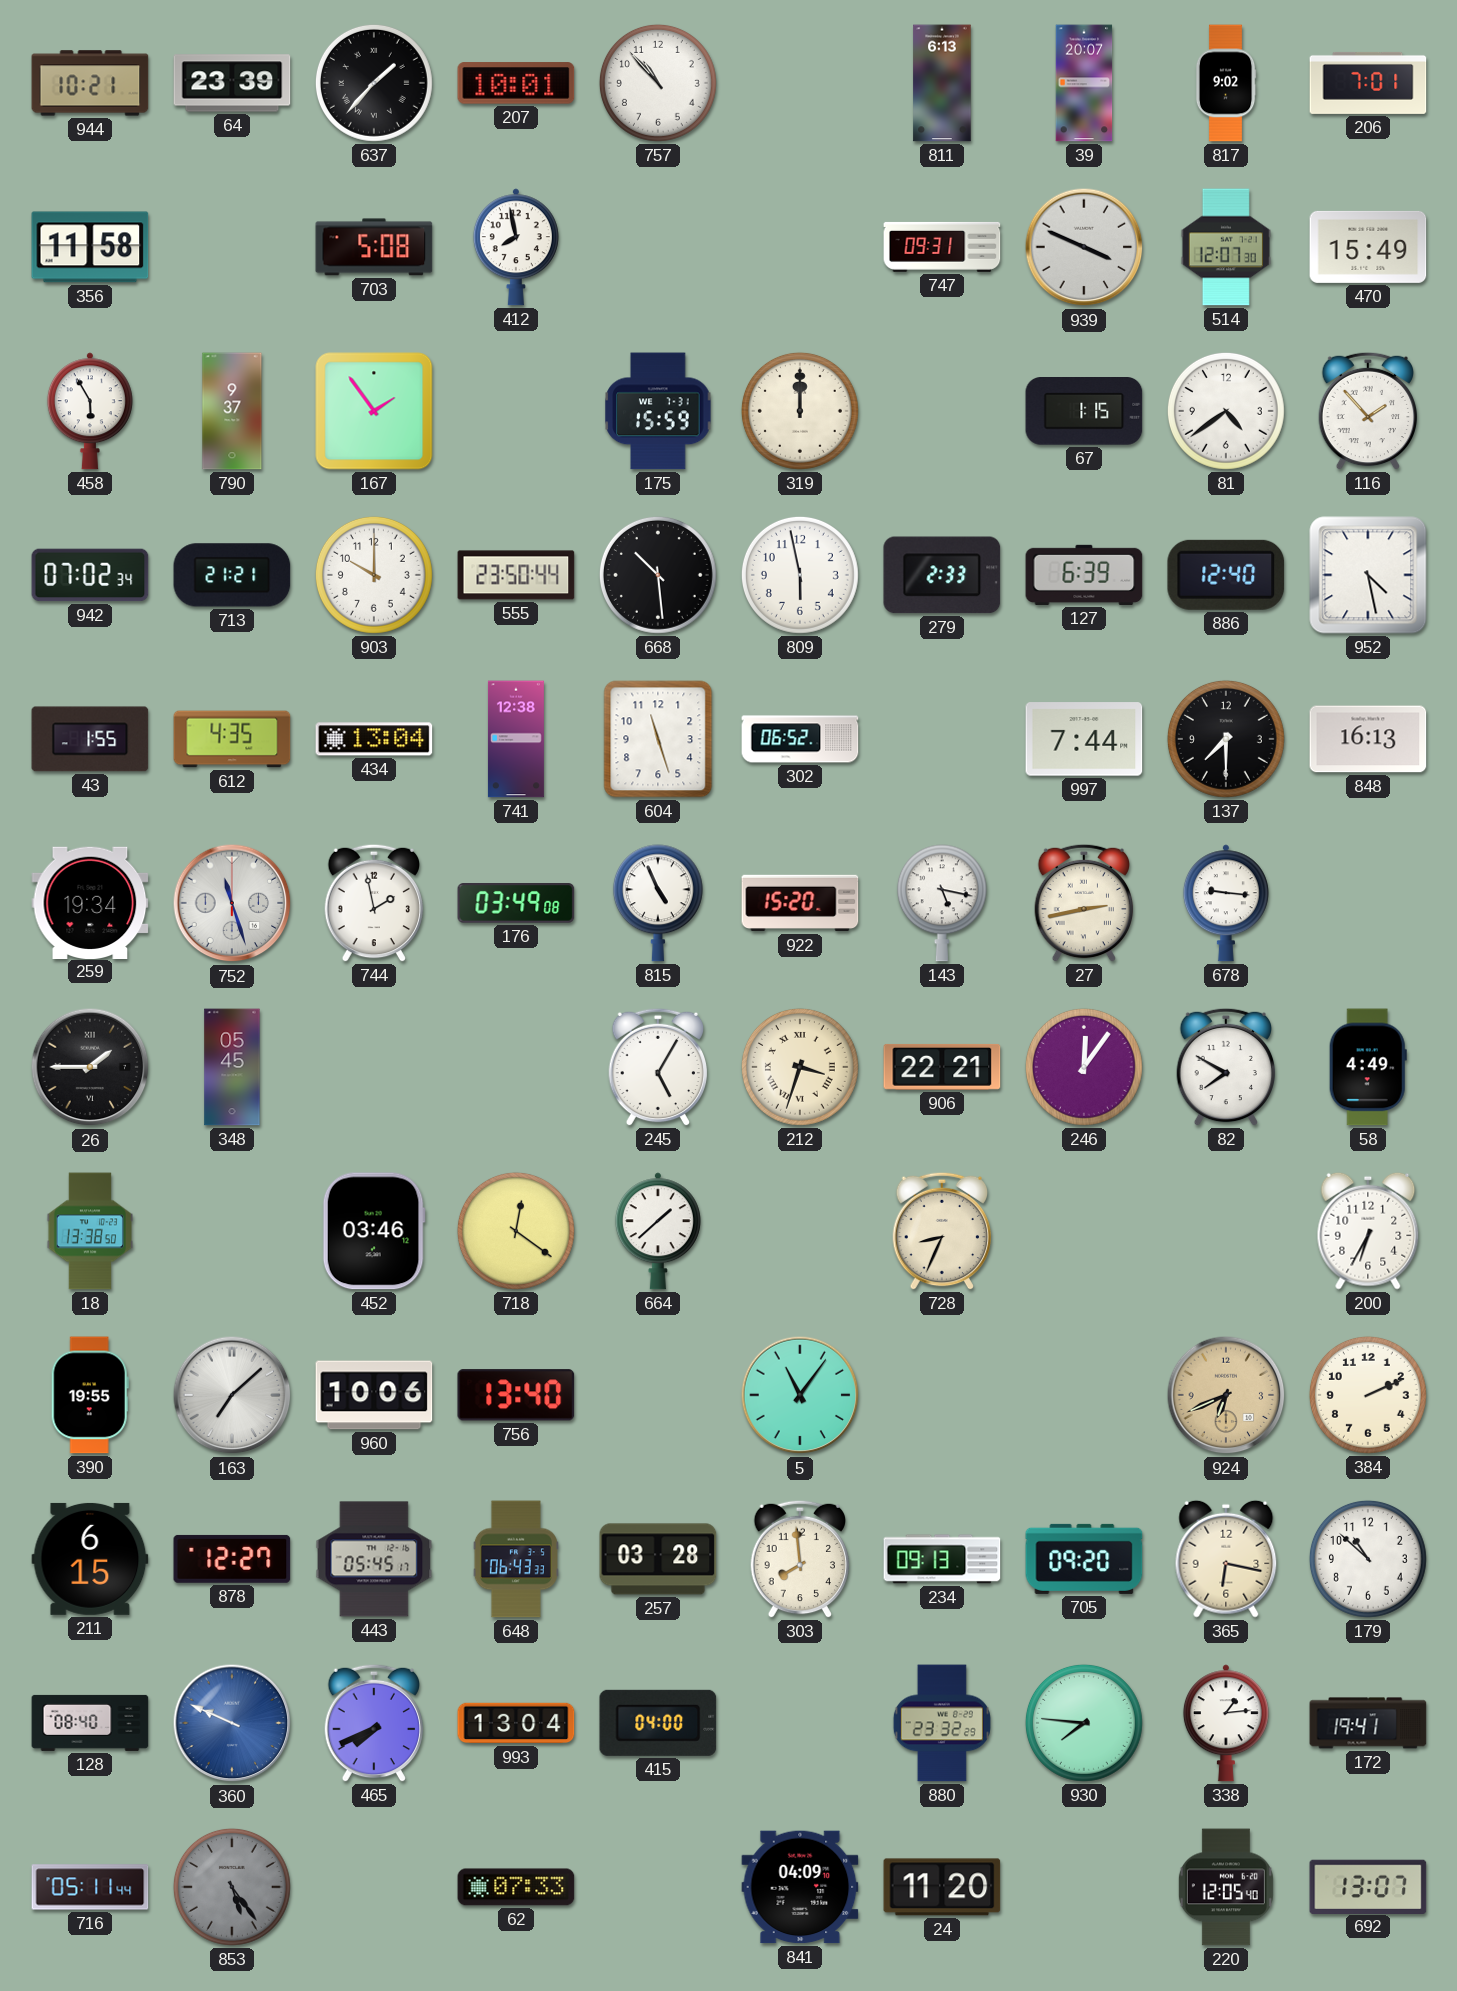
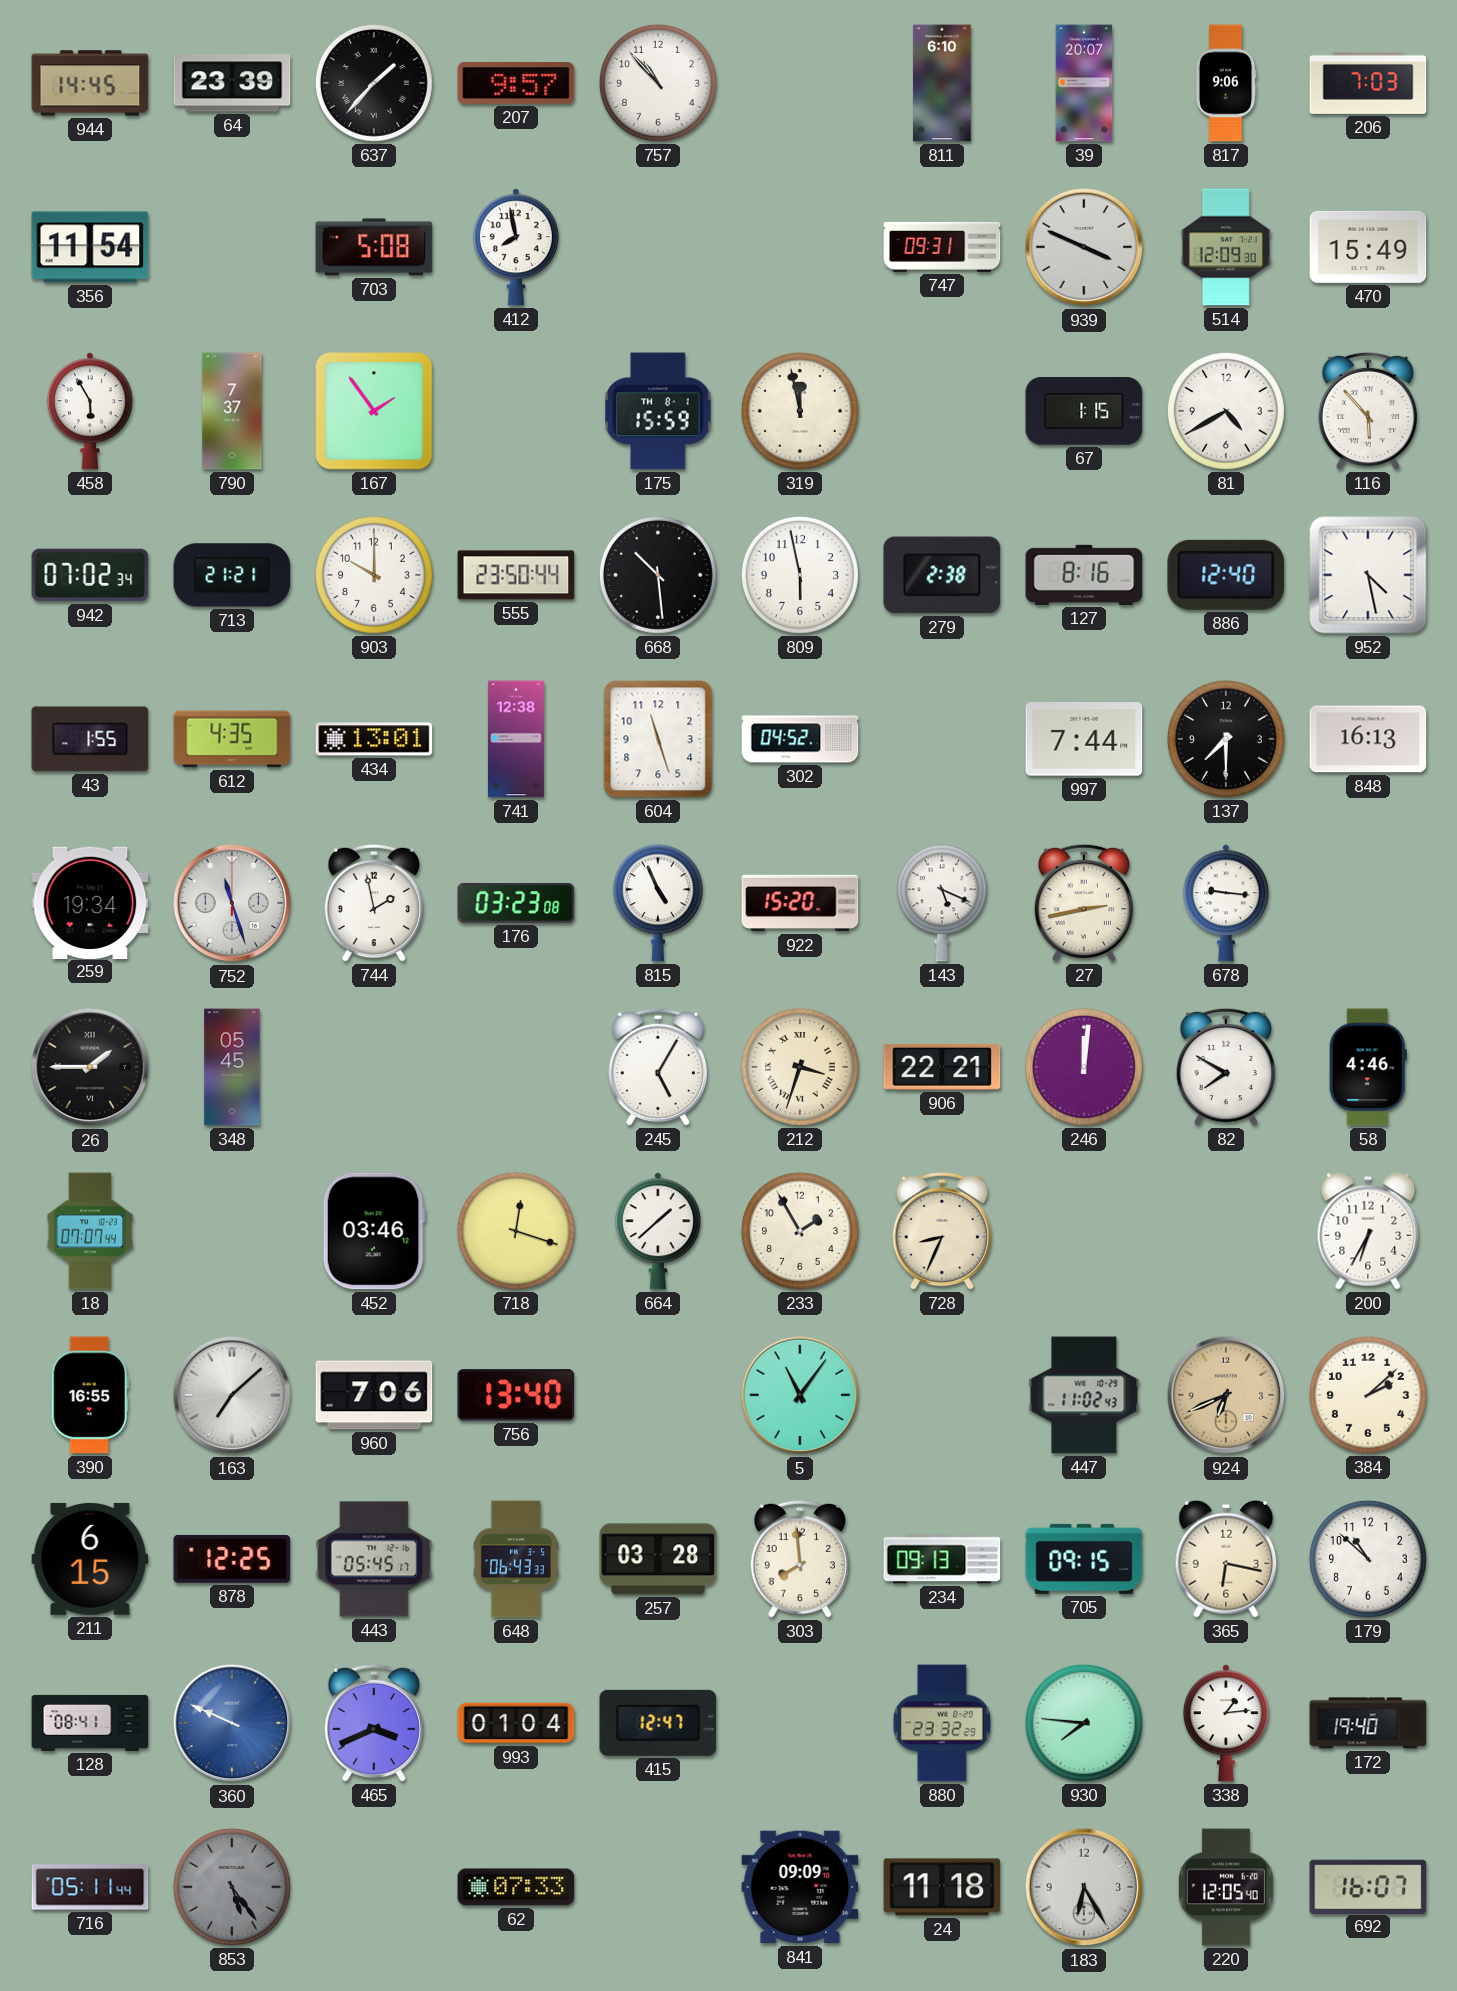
944: 10:21 -> 14:45 (90, 83)
207: 10:01 -> 9:57 (516, 83)
811: 6:13 -> 6:10 (942, 83)
817: 9:02 -> 9:06 (1226, 83)
206: 7:01 -> 7:03 (1368, 83)
356: 11:58 -> 11:54 (90, 247)
514: 12:07 -> 12:09 (1226, 247)
790: 9:37 -> 7:37 (232, 411)
175 date: WE 7-31 -> TH 8-1 (658, 411)
319: 12:00 -> 11:58 (800, 411)
81: 4:39 -> 4:40 (1226, 411)
116: 1:53 -> 5:53 (1368, 411)
279: 2:33 -> 2:38 (942, 575)
127: 6:39 -> 8:16 (1084, 575)
434: 13:04 -> 13:01 (374, 739)
302: 06:52 -> 04:52 (800, 739)
176: 03:49 -> 03:23 (516, 903)
143: 5:17 -> 5:19 (942, 903)
246: 12:06 -> 12:01 (1084, 1067)
58: 4:49 -> 4:46 (1368, 1067)
18: 13:38 -> 07:07 (90, 1231)
718: 12:21 -> 12:18 (516, 1231)
233: none -> 1:55 (800, 1231)
390: 19:55 -> 16:55 (90, 1395)
960: 10:06 -> 7:06 (374, 1395)
447: none -> 11:02 (1084, 1395)
384: 2:11 -> 2:08 (1368, 1395)
878: 12:27 -> 12:25 (232, 1559)
705: 09:20 -> 09:15 (1084, 1559)
128: 08:40 -> 08:41 (90, 1723)
465: 7:41 -> 3:41 (374, 1723)
993: 13:04 -> 01:04 (516, 1723)
415: 04:00 -> 12:47 (658, 1723)
172: 19:41 -> 19:40 (1368, 1723)
841: 04:09 -> 09:09 (800, 1887)
24: 11:20 -> 11:18 (942, 1887)
183: none -> 6:25 (1084, 1887)
692: 13:07 -> 16:07 (1368, 1886)
